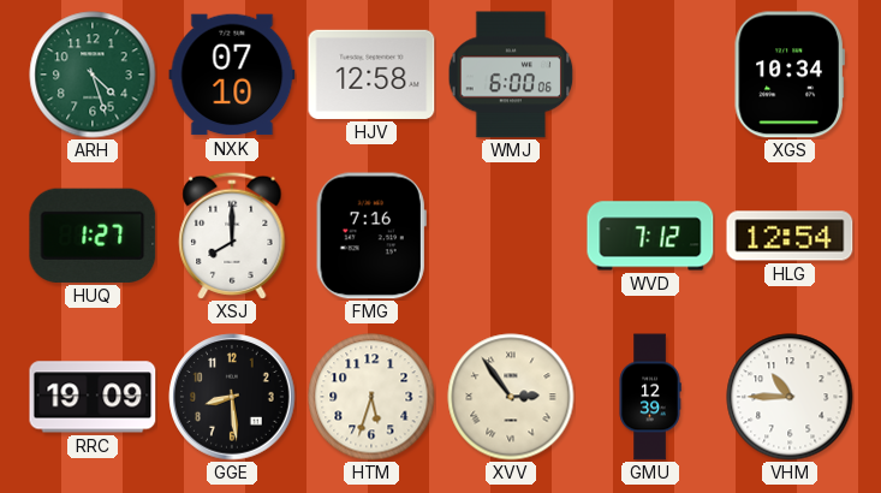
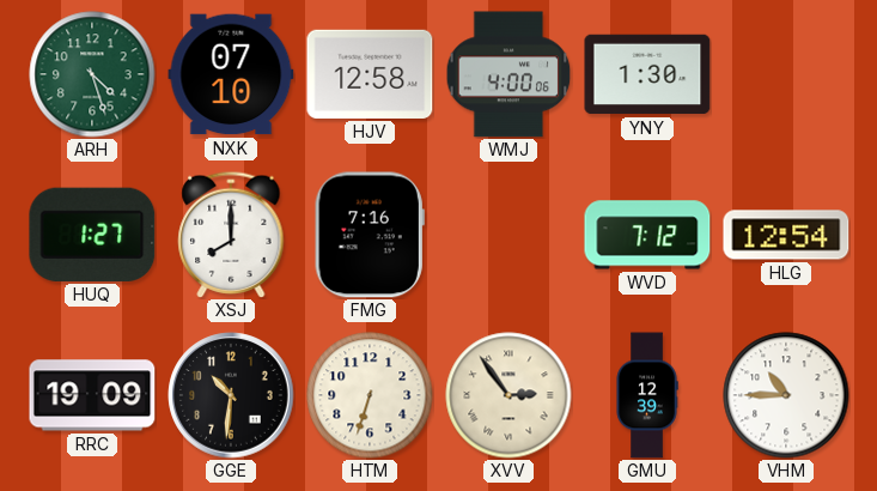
WMJ: 6:00 -> 4:00 (508, 74)
YNY: none -> 1:30 (647, 74)
XGS: 10:34 -> none (790, 75)
GGE: 8:29 -> 10:31 (231, 395)
HTM: 5:33 -> 6:33 (370, 395)
